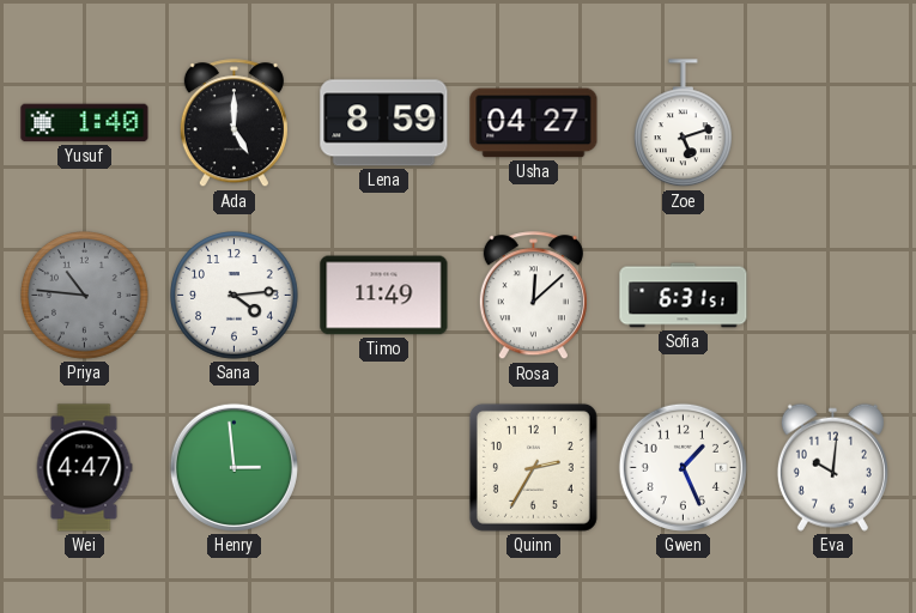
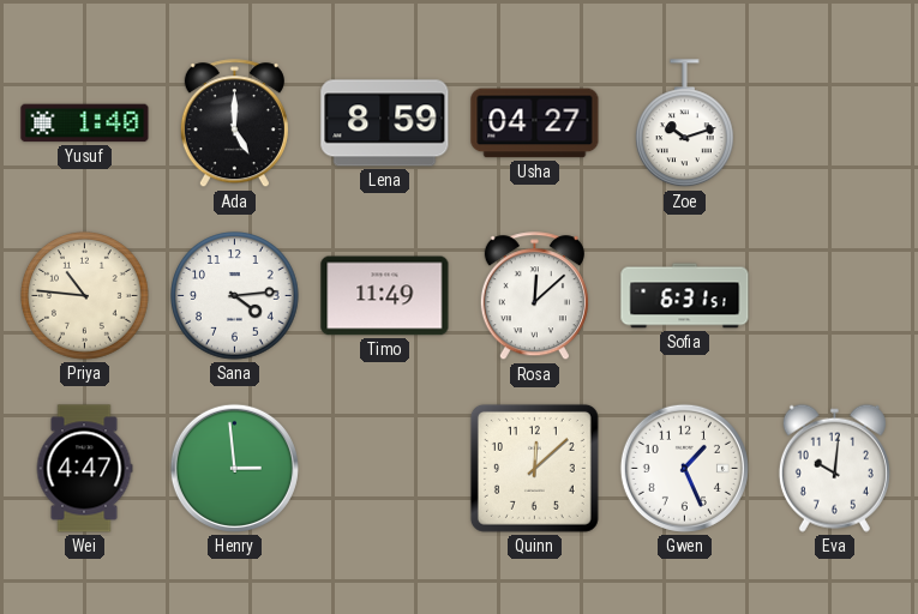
Zoe: 5:12 -> 10:12 (684, 124)
Priya dial: grey -> cream (85, 296)
Quinn: 2:35 -> 12:08 (534, 468)
